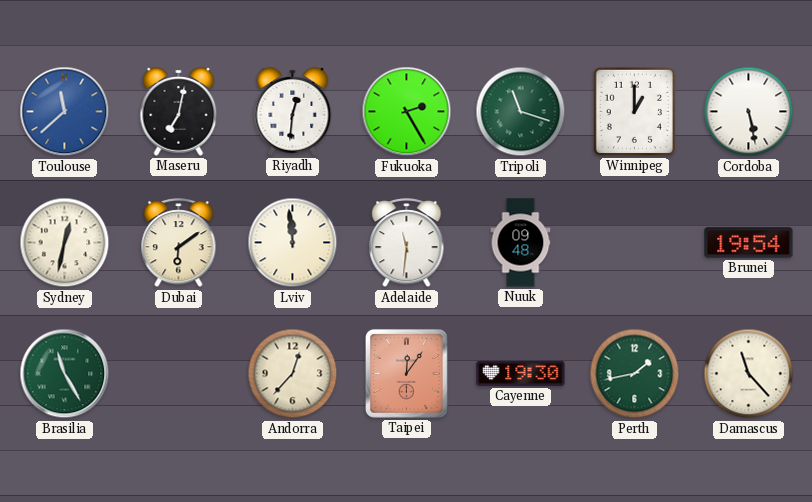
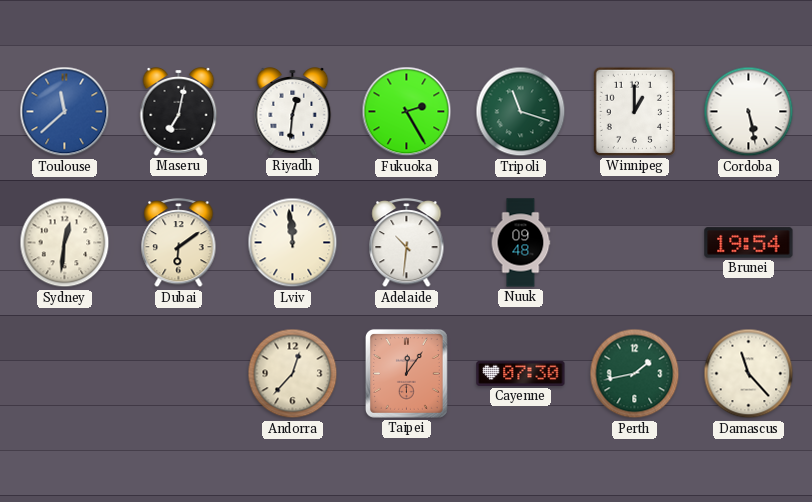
Sydney: 12:32 -> 12:31 (65, 243)
Adelaide: 11:31 -> 10:31 (407, 243)
Brasilia: 11:25 -> none (65, 374)
Cayenne: 19:30 -> 07:30 (521, 373)
